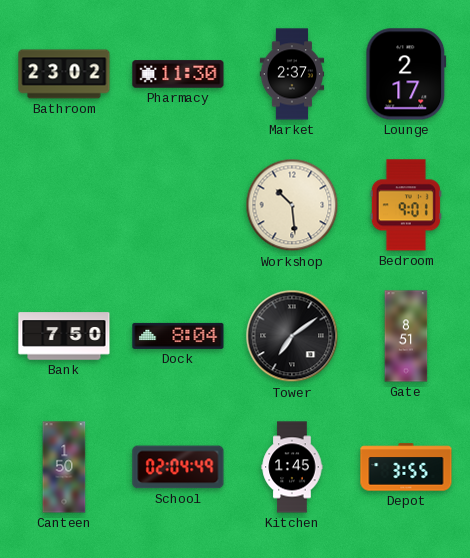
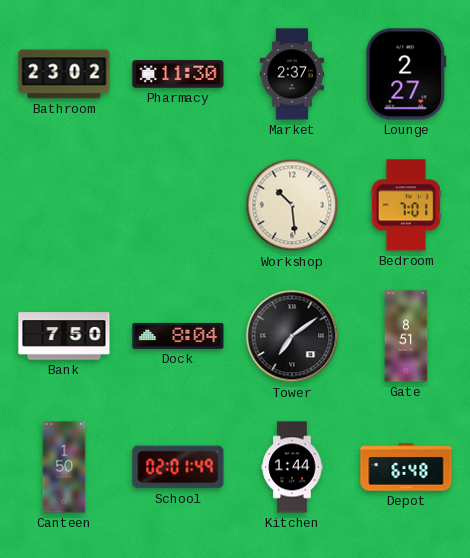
Lounge: 2:17 -> 2:27 (406, 74)
Bedroom: 9:01 -> 7:01 (406, 205)
School: 02:04 -> 02:01 (178, 467)
Kitchen: 1:45 -> 1:44 (292, 467)
Depot: 3:55 -> 6:48 (406, 467)
